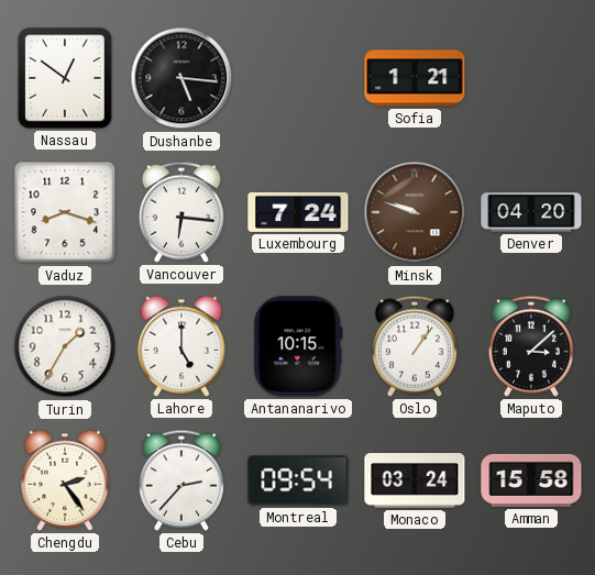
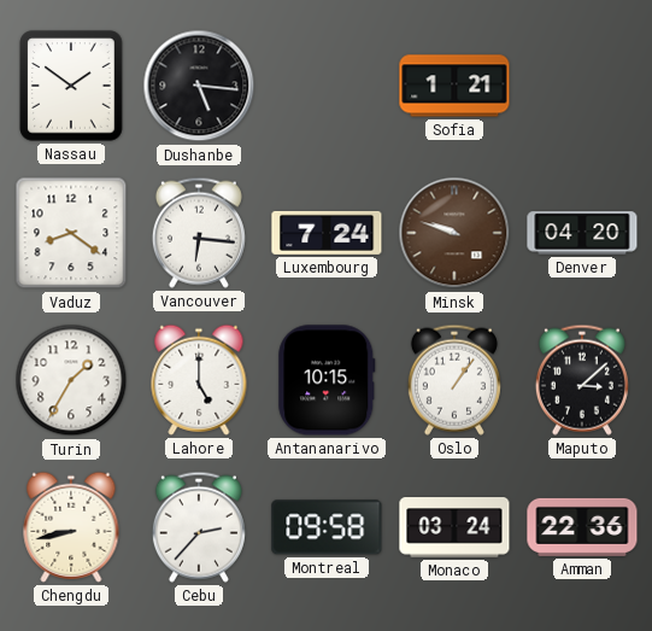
Nassau: 12:51 -> 1:51 (71, 86)
Vaduz: 8:18 -> 8:21 (71, 233)
Chengdu: 2:24 -> 8:43 (71, 527)
Montreal: 09:54 -> 09:58 (327, 527)
Amman: 15:58 -> 22:36 (582, 527)
